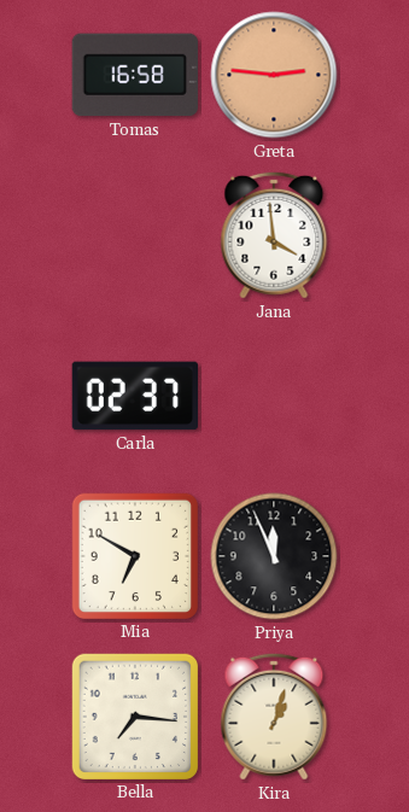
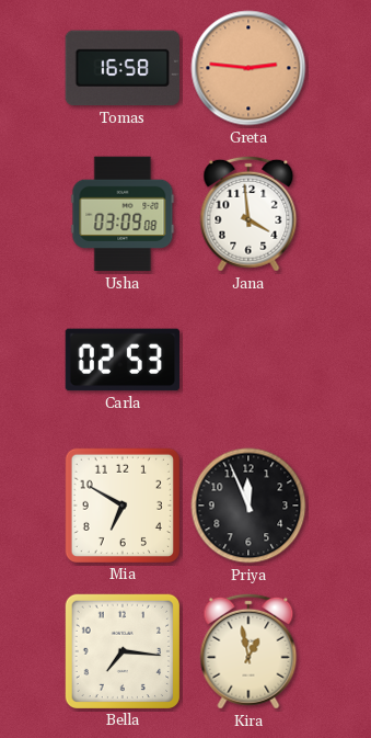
Usha: none -> 03:09 (123, 214)
Carla: 02:37 -> 02:53 (121, 360)
Kira: 1:03 -> 12:58 (248, 651)
